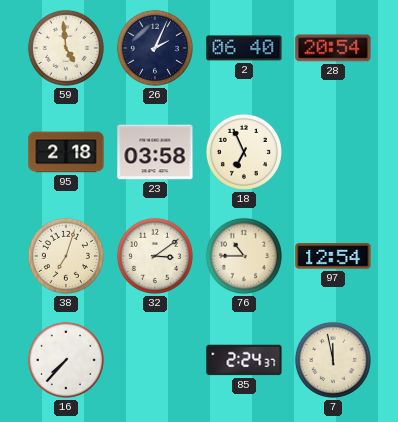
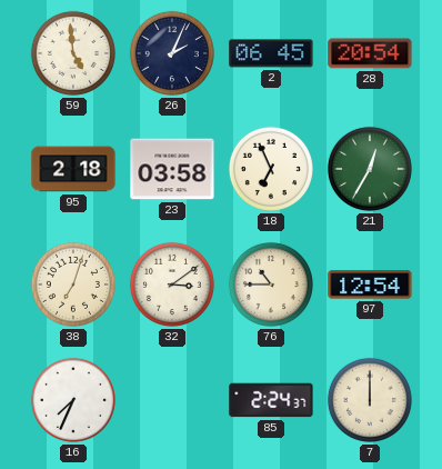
2: 06:40 -> 06:45 (271, 53)
21: none -> 12:35 (370, 169)
16: 7:37 -> 7:34 (73, 400)
7: 11:58 -> 12:00 (370, 400)
